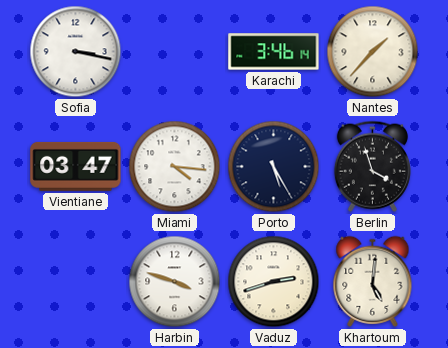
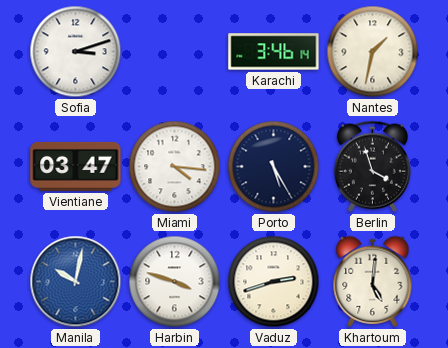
Sofia: 3:17 -> 3:12 (76, 52)
Nantes: 1:37 -> 1:32 (373, 52)
Manila: none -> 10:02 (76, 282)
